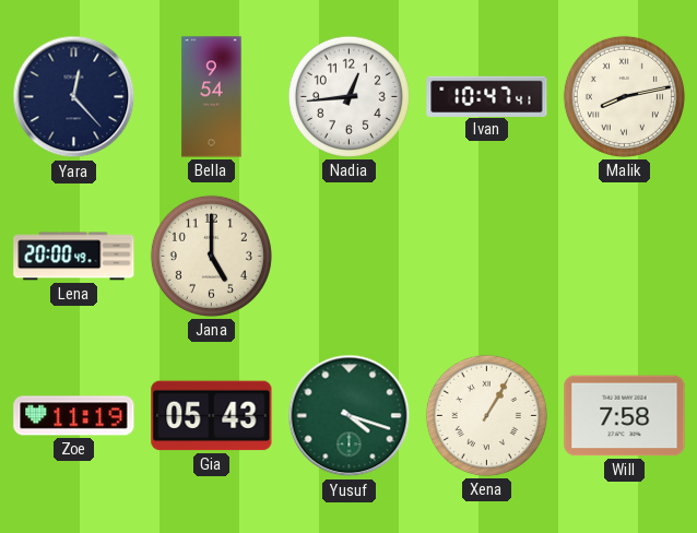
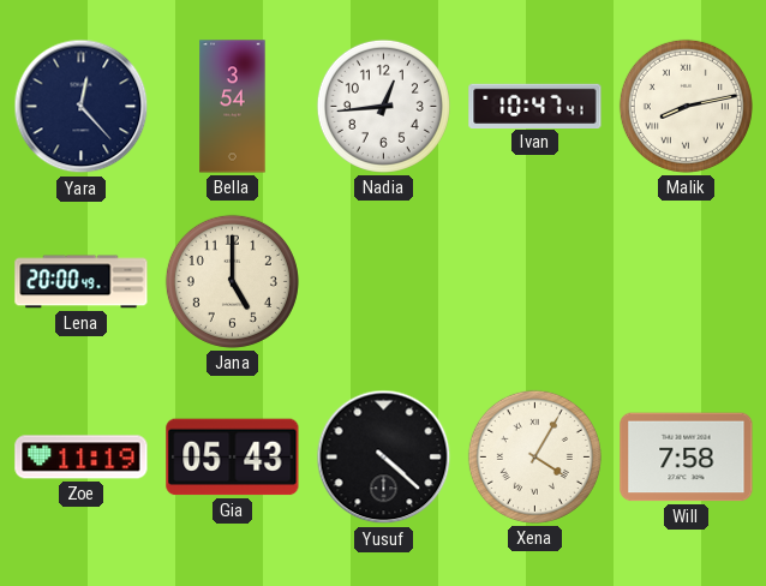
Bella: 9:54 -> 3:54 (233, 107)
Yusuf: 4:18 -> 4:22 (384, 458)
Yusuf dial: green -> black (384, 458)
Xena: 1:05 -> 4:05 (534, 456)
